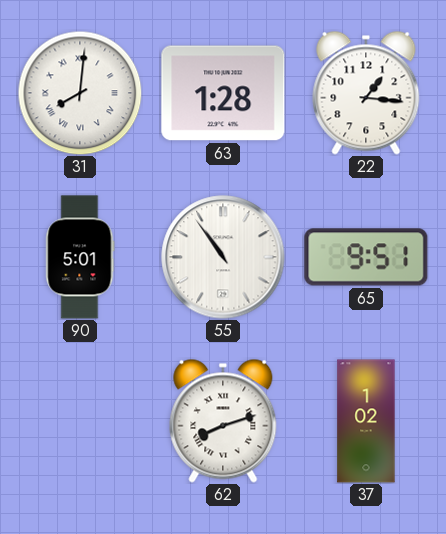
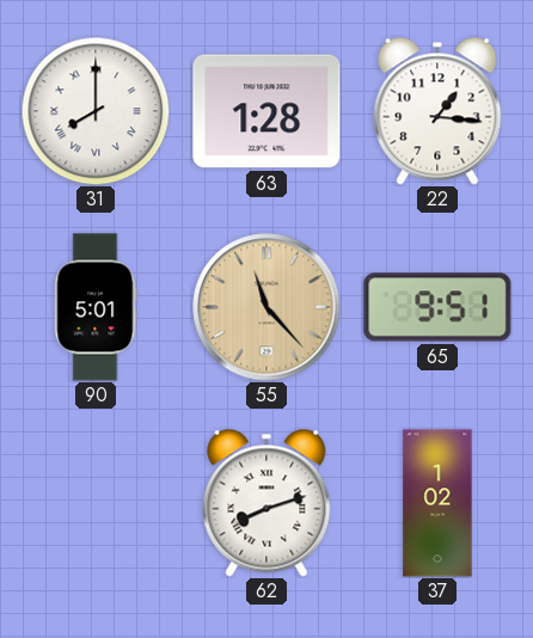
31: 8:01 -> 8:00 (96, 111)
55: 10:54 -> 11:23 (266, 307)
55 dial: white -> champagne (266, 307)
